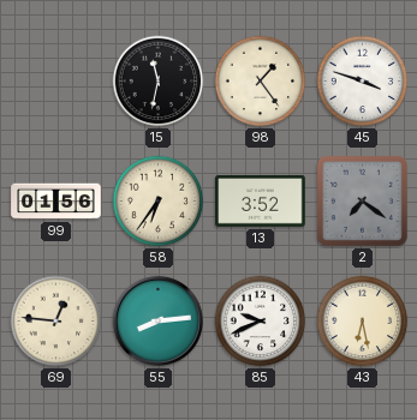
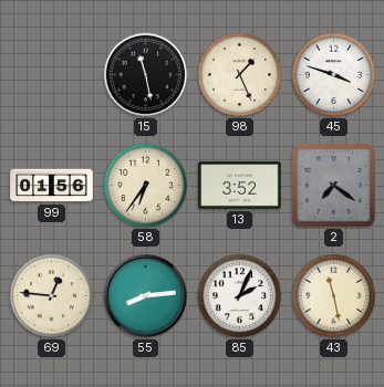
15: 11:32 -> 11:28 (146, 75)
98: 1:24 -> 1:26 (240, 75)
85: 9:41 -> 2:04 (240, 296)
43: 6:28 -> 11:28 (334, 296)
